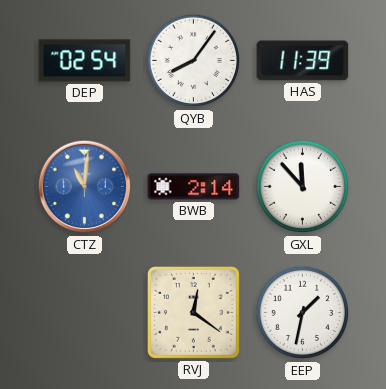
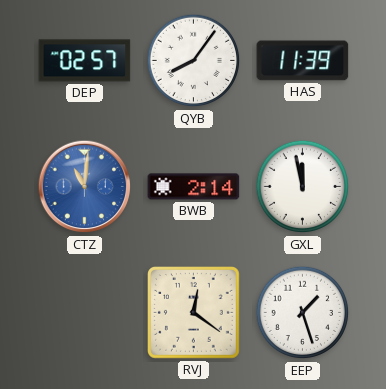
DEP: 02:54 -> 02:57 (85, 61)
GXL: 11:53 -> 11:58 (303, 187)
EEP: 1:32 -> 1:27 (303, 313)
